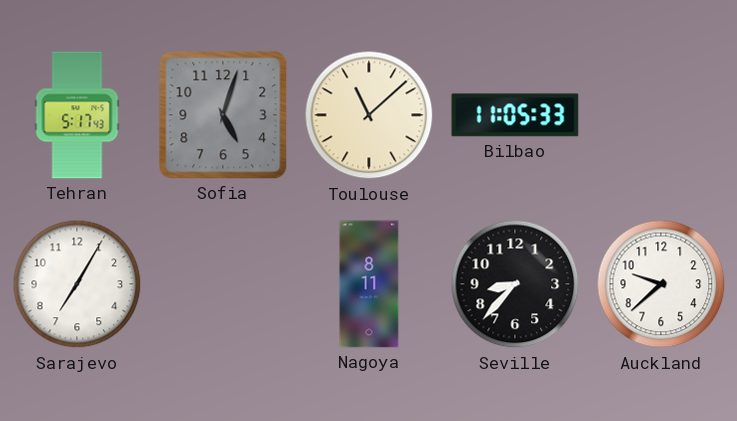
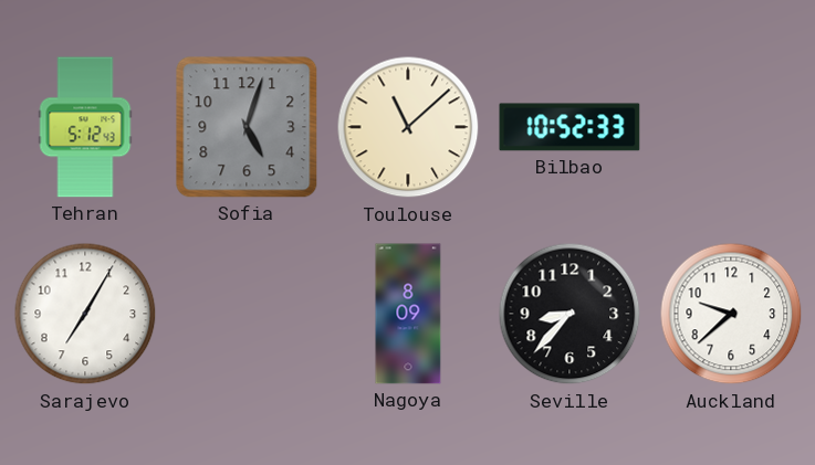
Tehran: 5:17 -> 5:12 (85, 127)
Bilbao: 11:05 -> 10:52 (570, 127)
Nagoya: 8:11 -> 8:09 (408, 314)
